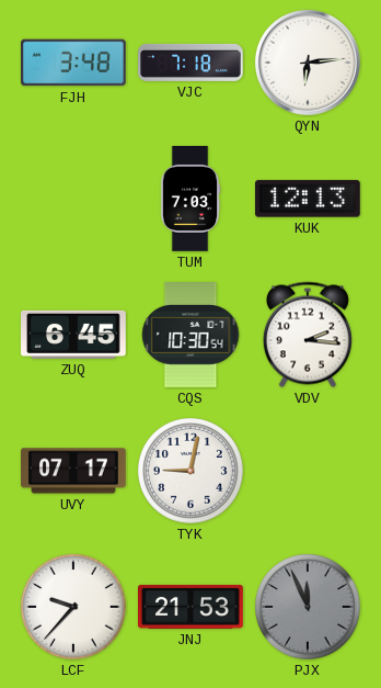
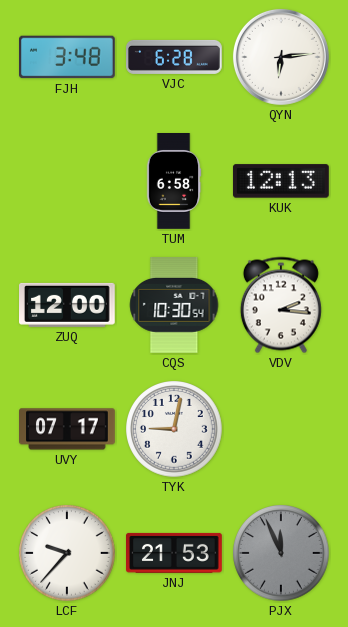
VJC: 7:18 -> 6:28 (174, 57)
TUM: 7:03 -> 6:58 (174, 182)
ZUQ: 6:45 -> 12:00 (68, 305)
